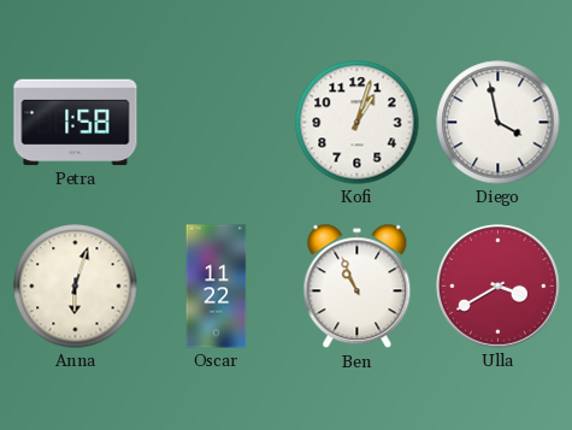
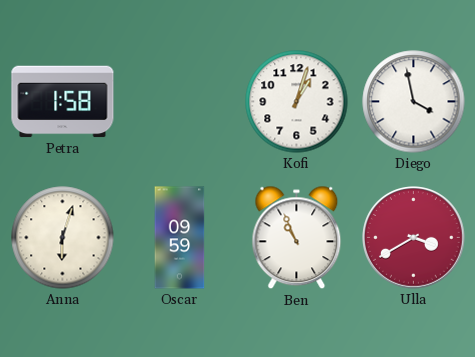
Oscar: 11:22 -> 09:59 (180, 238)
